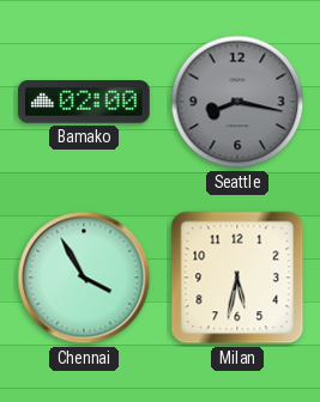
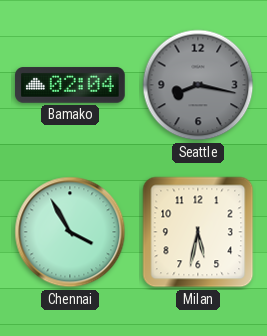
Bamako: 02:00 -> 02:04 (70, 85)
